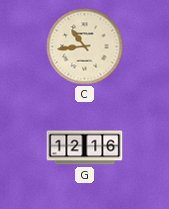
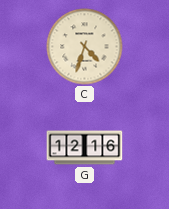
C: 10:44 -> 4:33 (85, 47)
